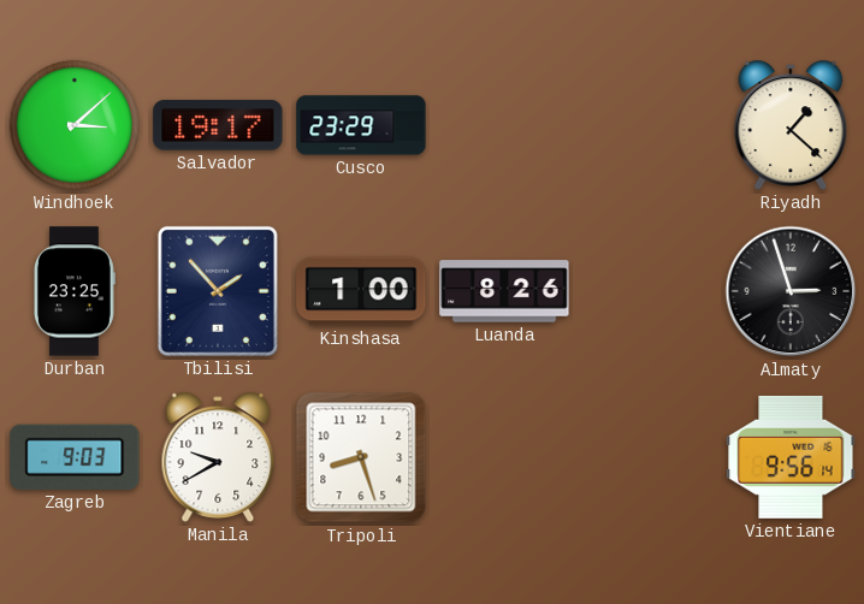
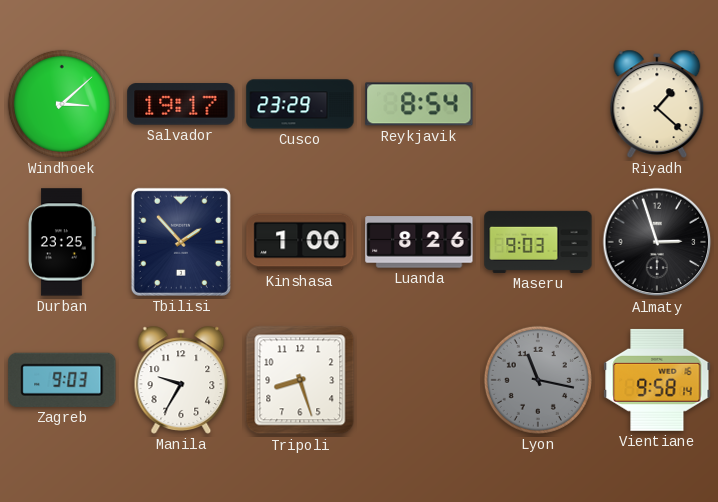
Reykjavik: none -> 8:54 (419, 104)
Maseru: none -> 9:03 (538, 242)
Manila: 9:40 -> 9:35 (181, 380)
Lyon: none -> 11:17 (538, 380)
Vientiane: 9:56 -> 9:58 (657, 380)
